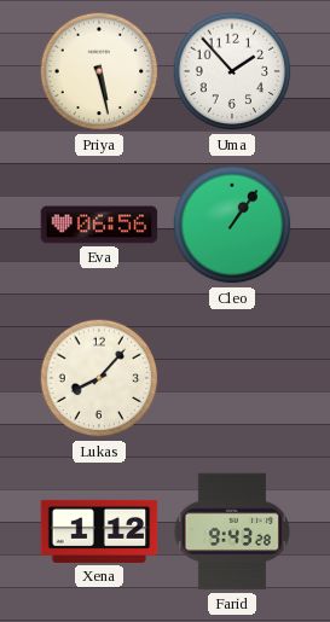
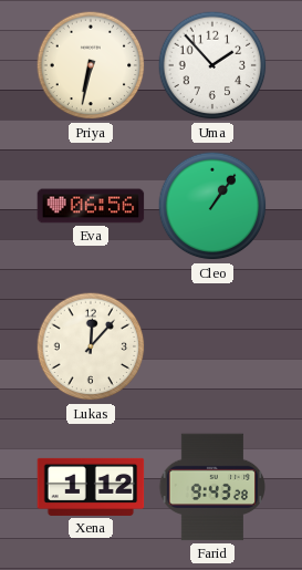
Priya: 5:28 -> 6:32 (91, 65)
Lukas: 8:07 -> 12:07 (91, 346)
